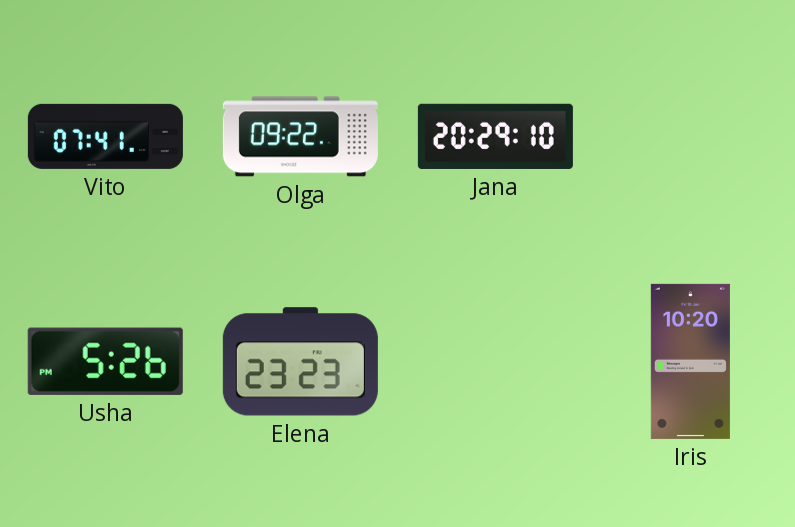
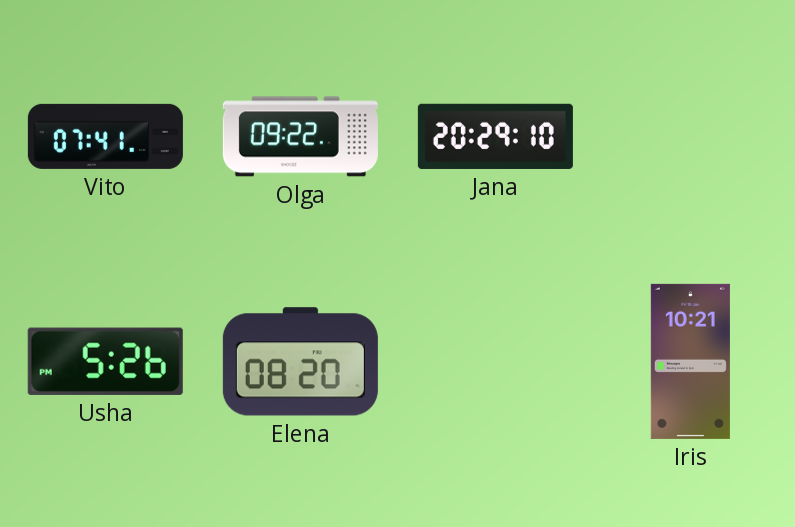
Elena: 23:23 -> 08:20 (300, 362)
Iris: 10:20 -> 10:21 (690, 361)
